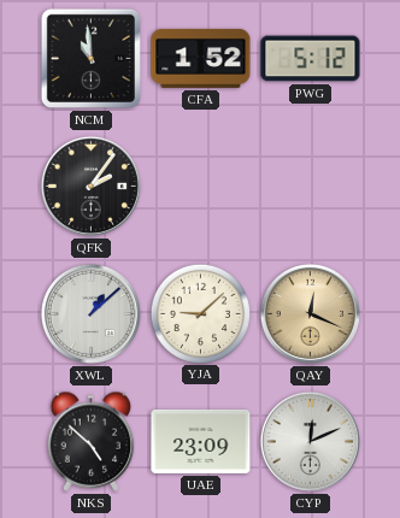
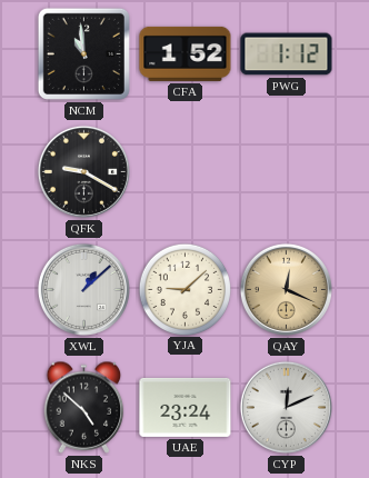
PWG: 5:12 -> 1:12 (287, 54)
QFK: 2:06 -> 9:20 (83, 171)
UAE: 23:09 -> 23:24 (186, 407)
